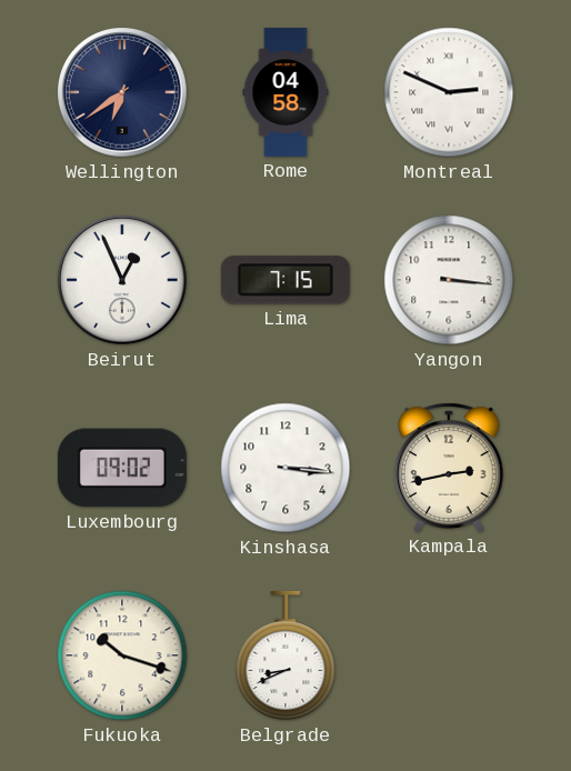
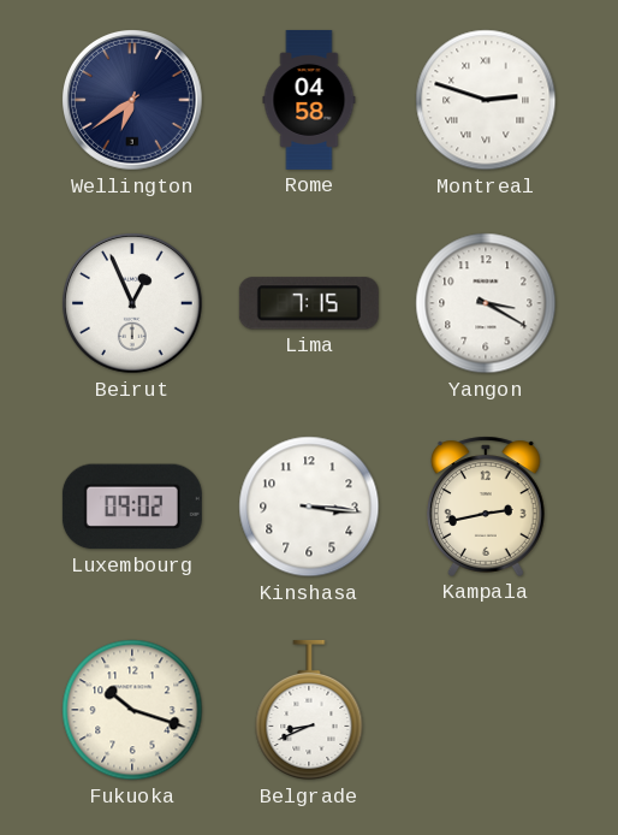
Montreal: 2:49 -> 2:48 (486, 100)
Yangon: 3:16 -> 3:20 (486, 303)
